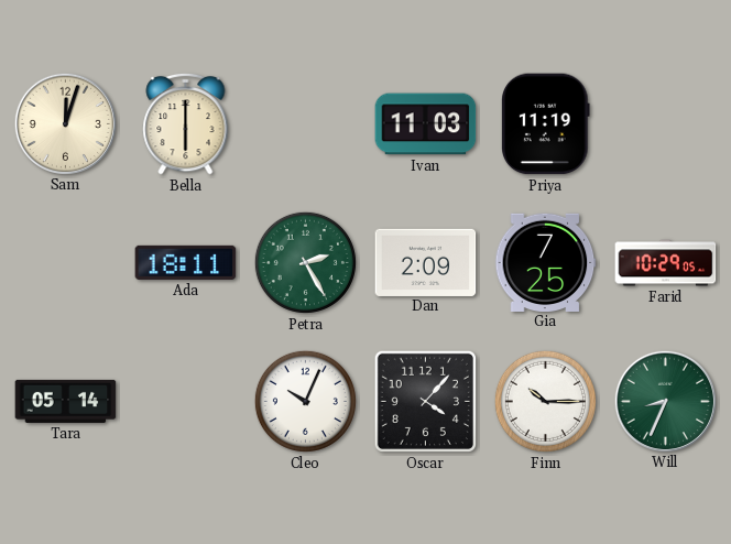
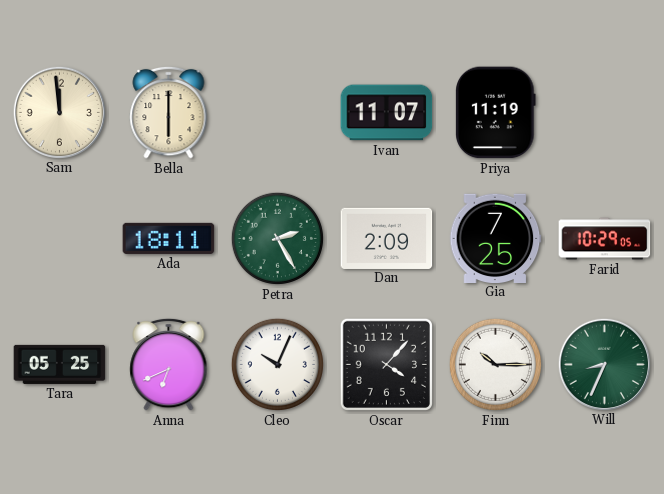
Sam: 12:03 -> 11:59 (59, 112)
Ivan: 11:03 -> 11:07 (387, 113)
Tara: 05:14 -> 05:25 (60, 364)
Anna: none -> 6:41 (169, 364)
